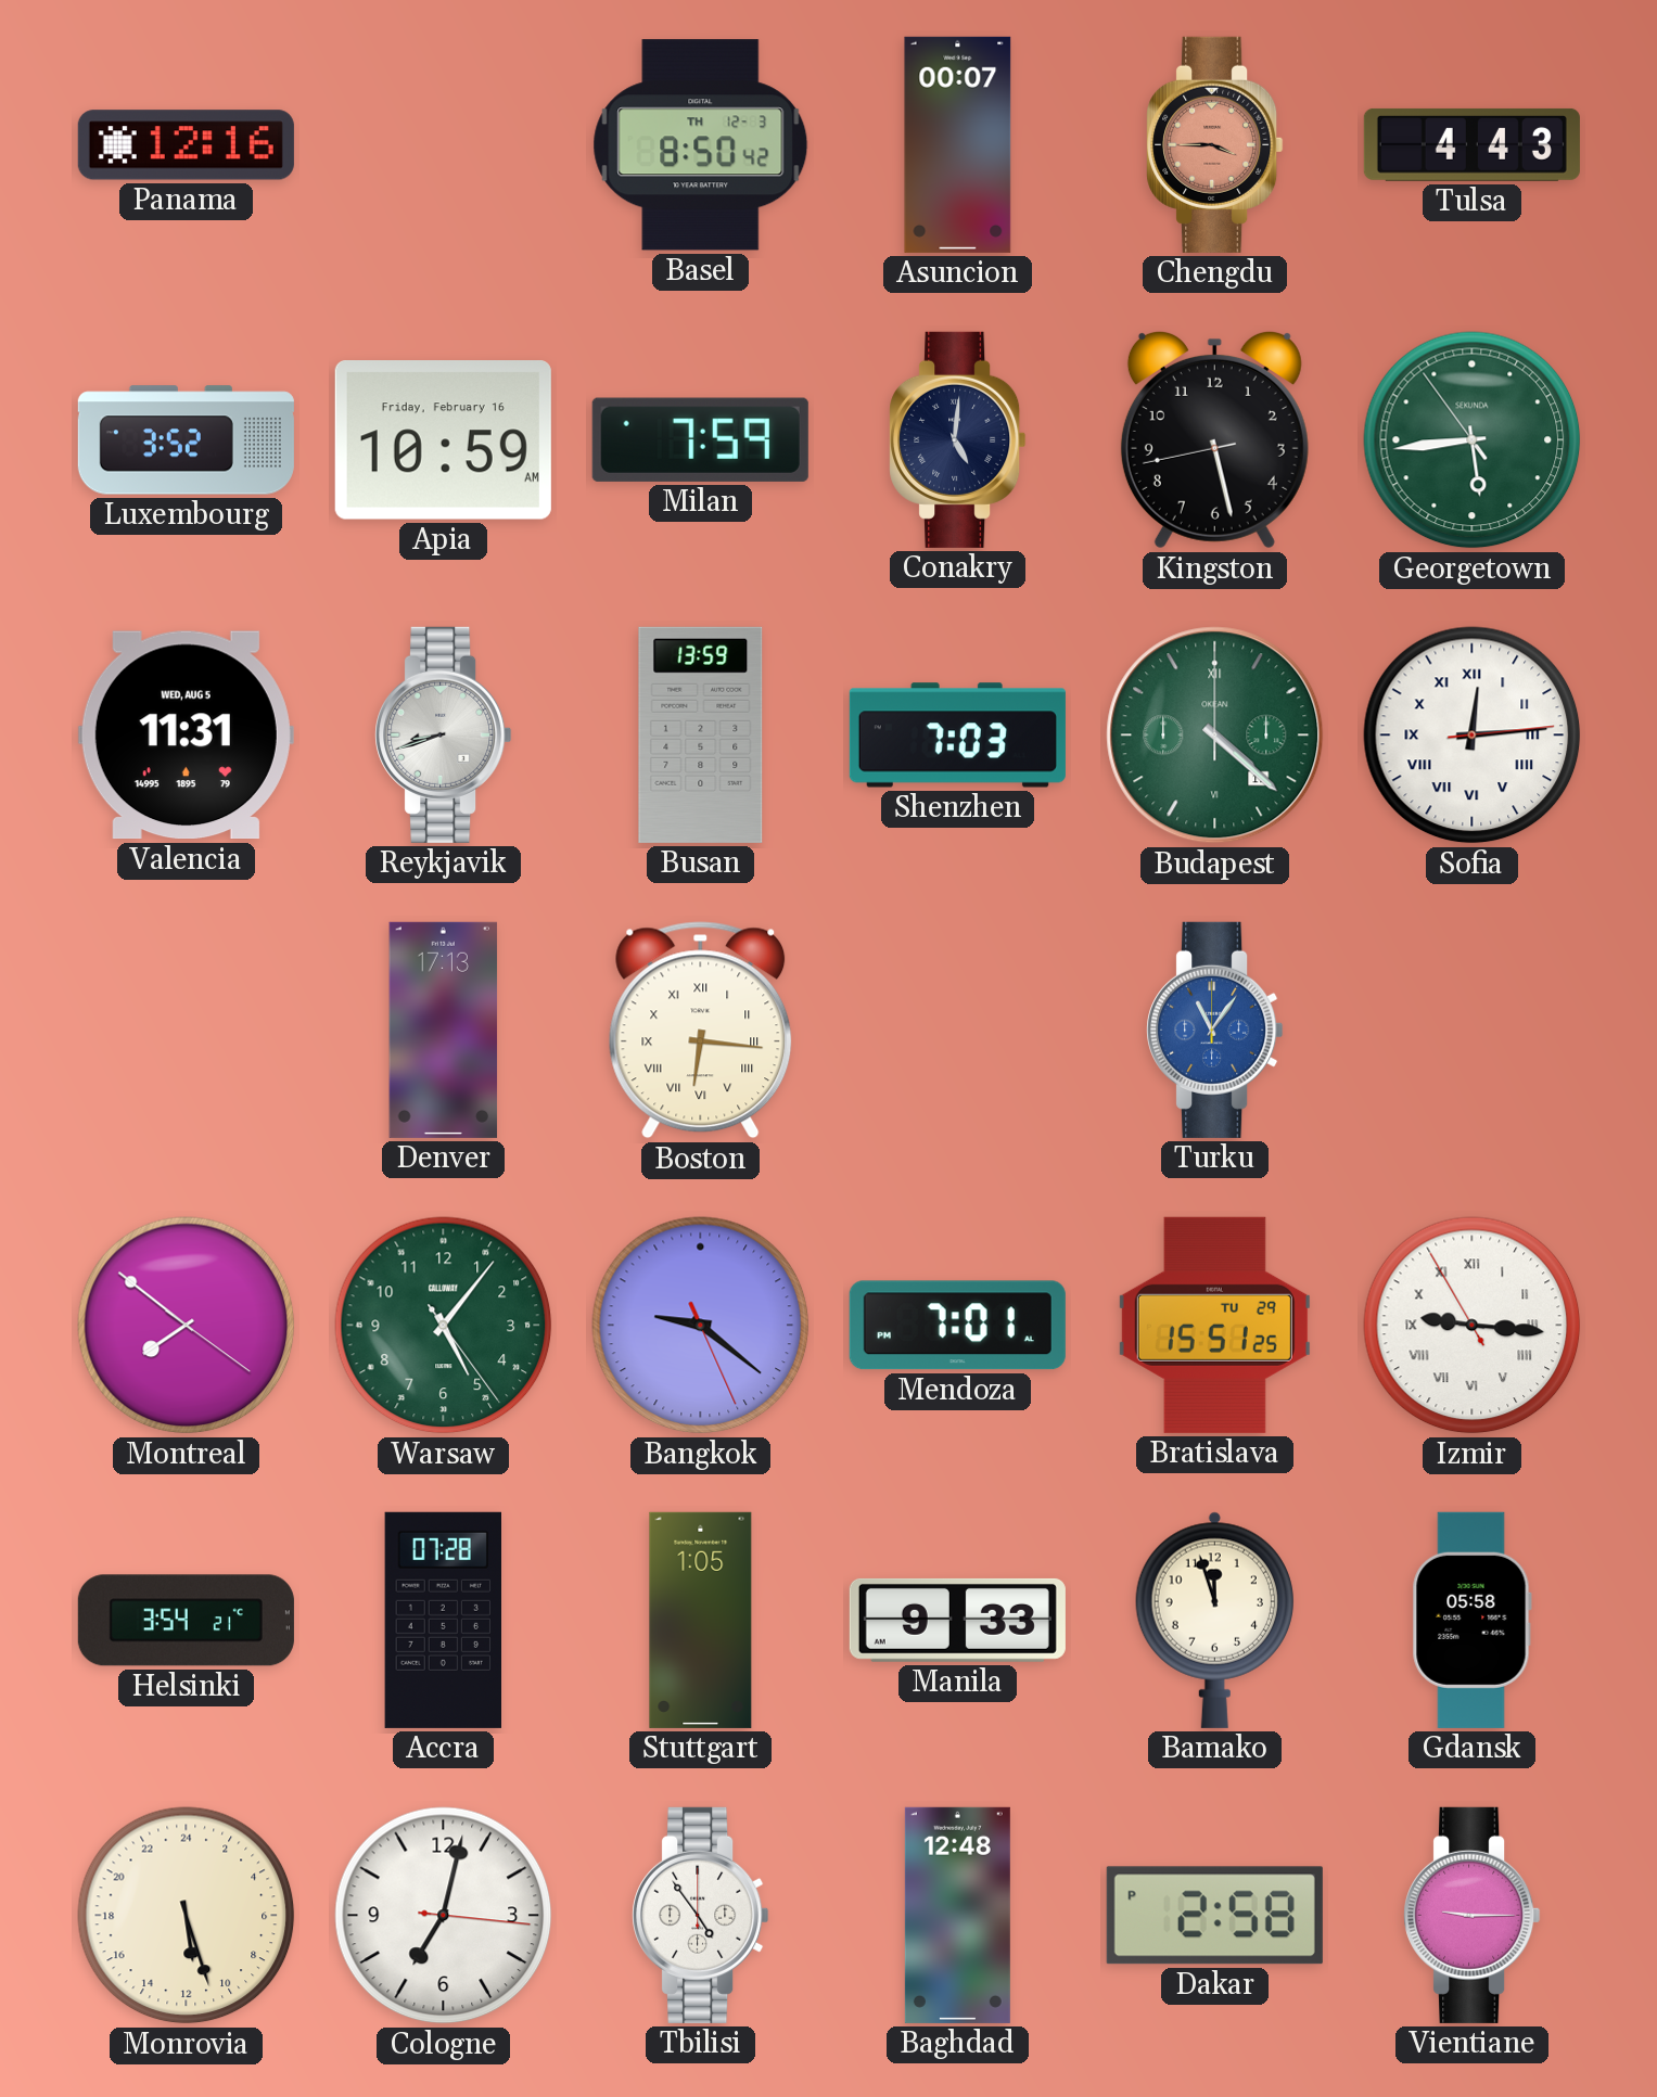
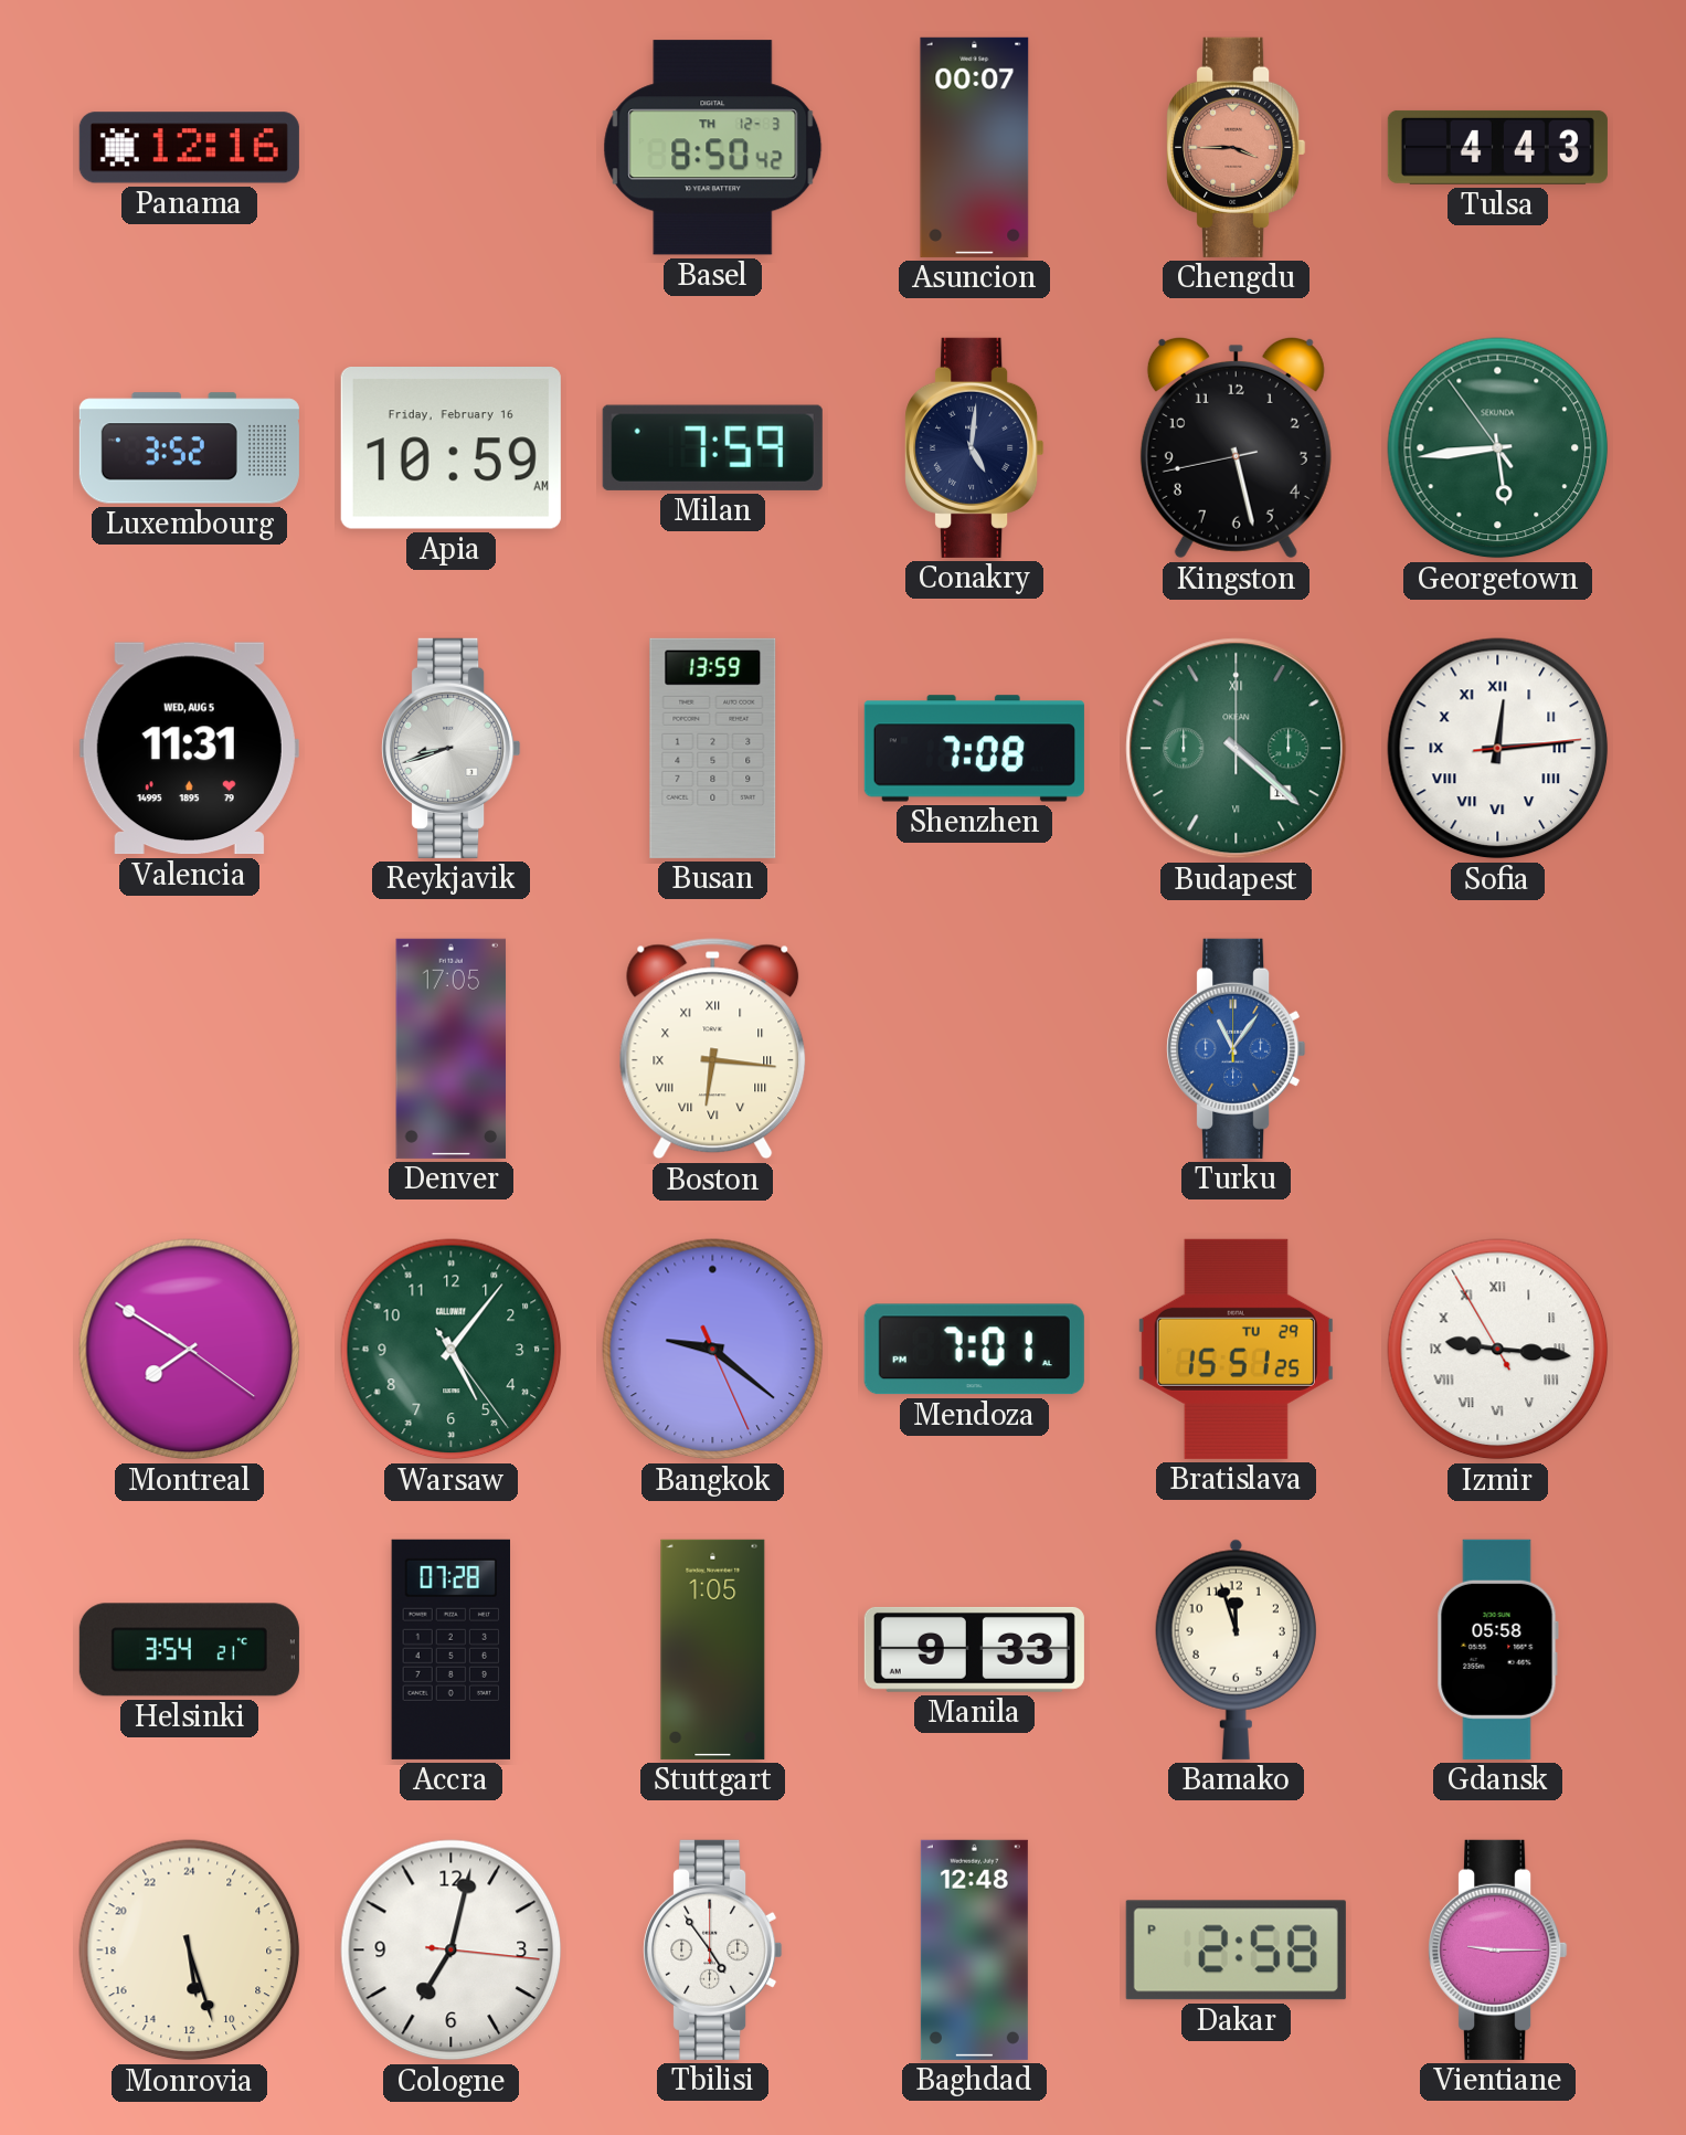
Shenzhen: 7:03 -> 7:08 (974, 749)
Denver: 17:13 -> 17:05 (452, 1048)
Montreal: 7:51 -> 7:50 (190, 1350)
